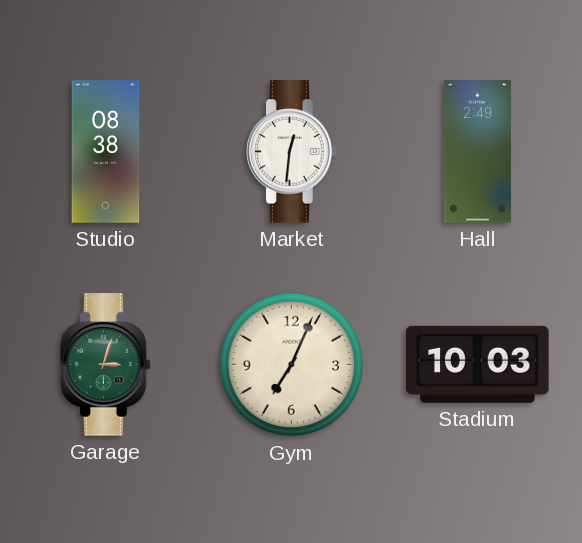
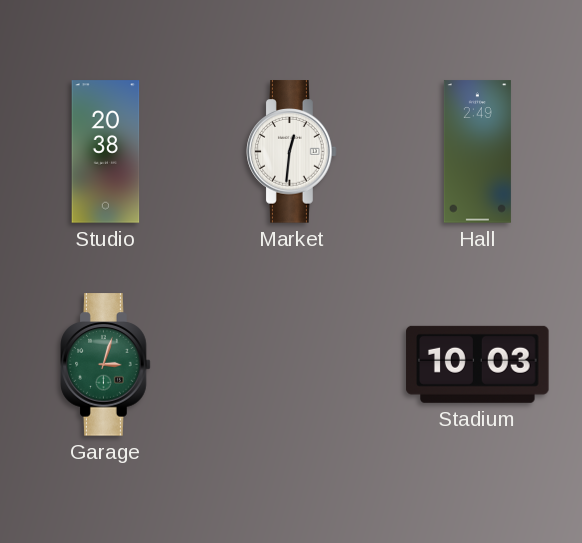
Studio: 08:38 -> 20:38 (106, 152)
Gym: 7:04 -> none (292, 365)
